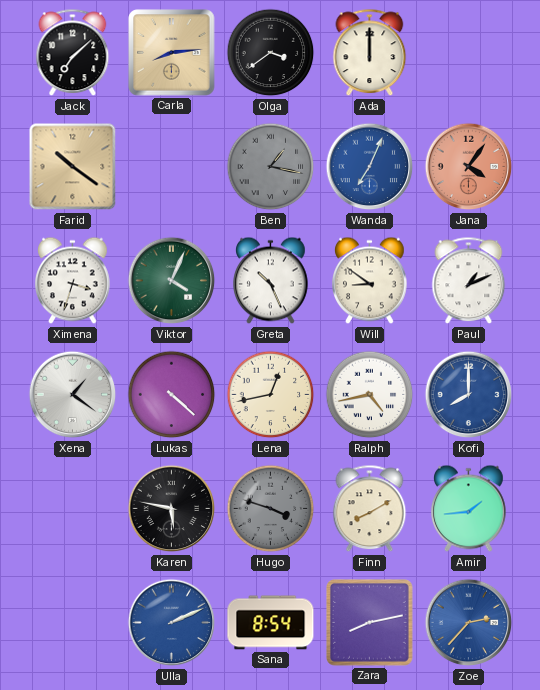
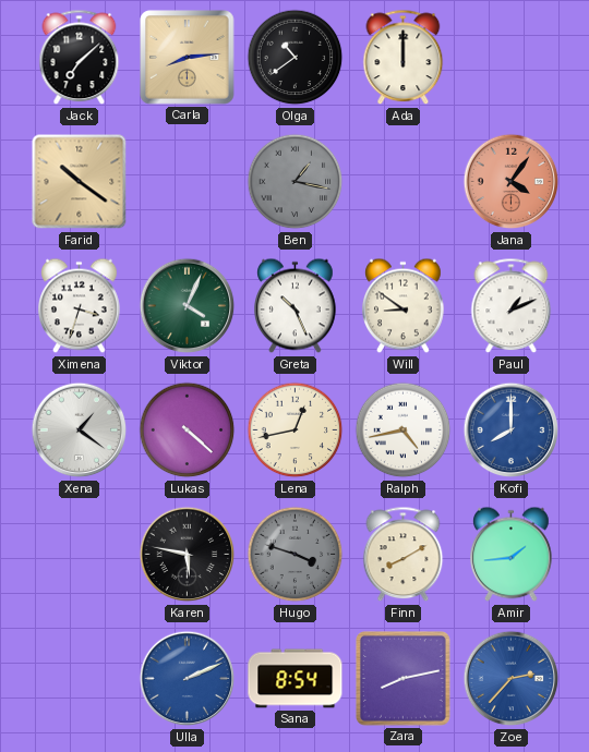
Olga: 3:39 -> 10:39 (296, 58)
Wanda: 7:04 -> none (370, 167)
